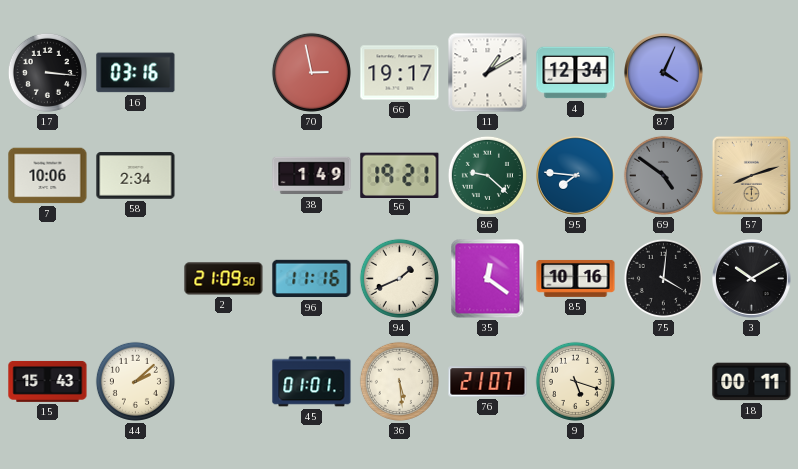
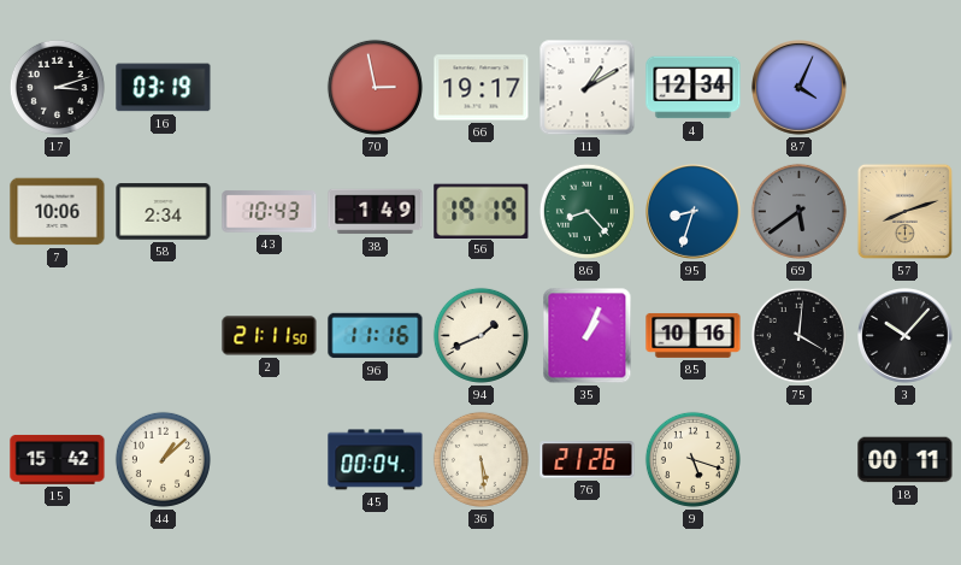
17: 3:16 -> 3:12 (57, 87)
16: 03:16 -> 03:19 (164, 88)
43: none -> 10:43 (270, 212)
56: 19:21 -> 19:19 (482, 211)
86: 9:22 -> 8:23 (586, 211)
95: 7:46 -> 8:33 (694, 212)
69: 4:51 -> 5:39 (798, 211)
2: 21:09 -> 21:11 (270, 336)
35: 12:21 -> 1:04 (588, 336)
3: 10:10 -> 10:07 (906, 336)
15: 15:43 -> 15:42 (58, 460)
44: 2:08 -> 1:08 (163, 459)
45: 01:01 -> 00:04 (376, 460)
76: 21:07 -> 21:26 (588, 460)
